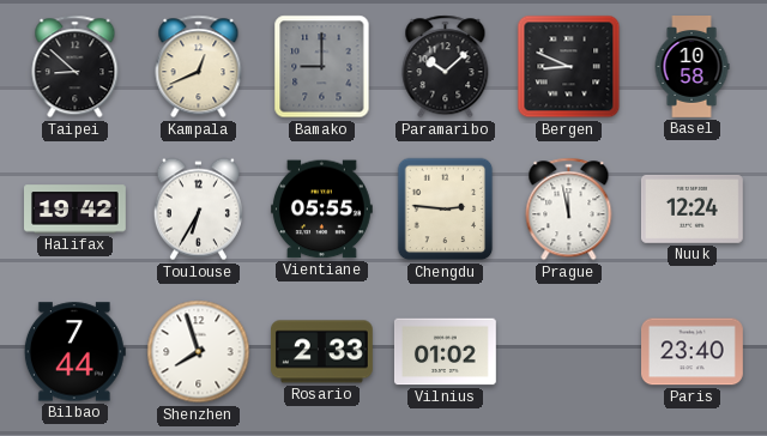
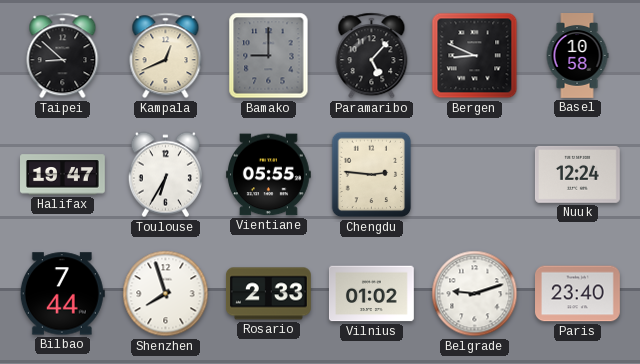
Paramaribo: 10:08 -> 5:07 (372, 56)
Halifax: 19:42 -> 19:47 (63, 175)
Prague: 11:58 -> none (569, 210)
Belgrade: none -> 9:12 (475, 294)
